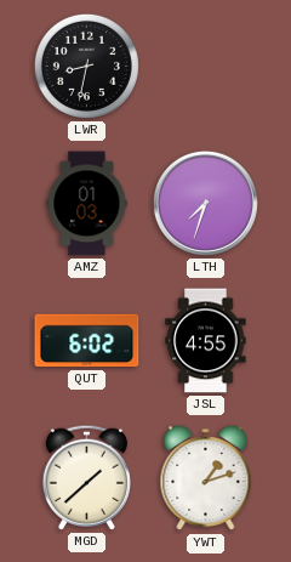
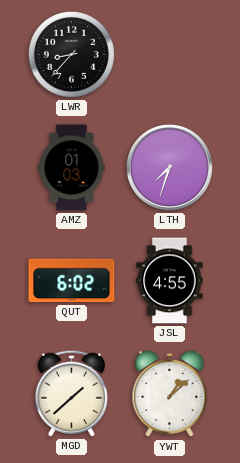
LWR: 8:32 -> 8:37 (71, 54)
YWT: 1:12 -> 1:08 (170, 394)
